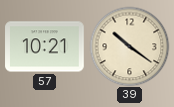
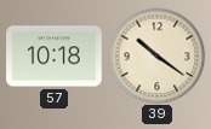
57: 10:21 -> 10:18 (55, 57)
